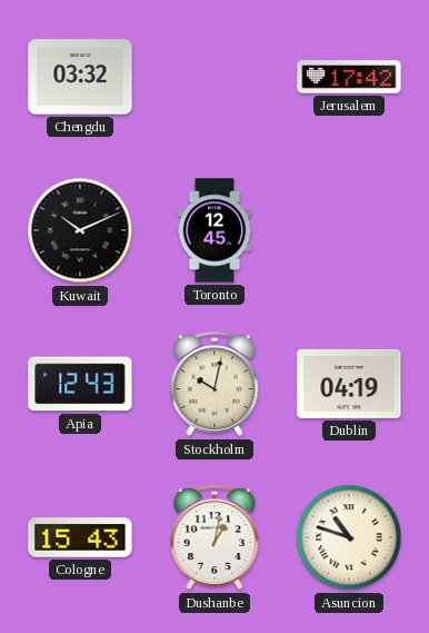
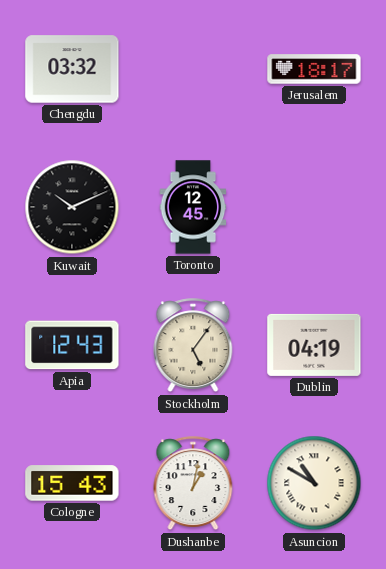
Jerusalem: 17:42 -> 18:17 (314, 69)
Stockholm: 10:02 -> 5:06 (193, 346)
Asuncion: 10:48 -> 10:50 (314, 483)
